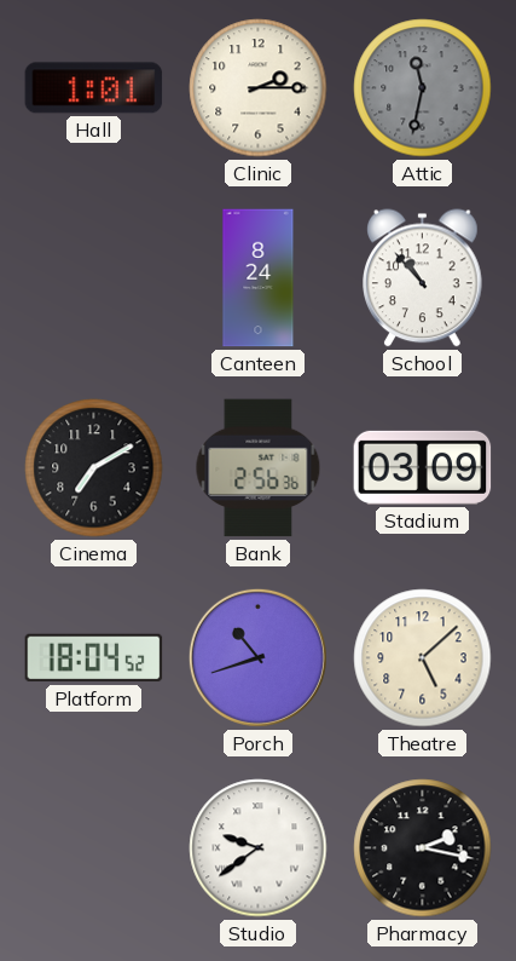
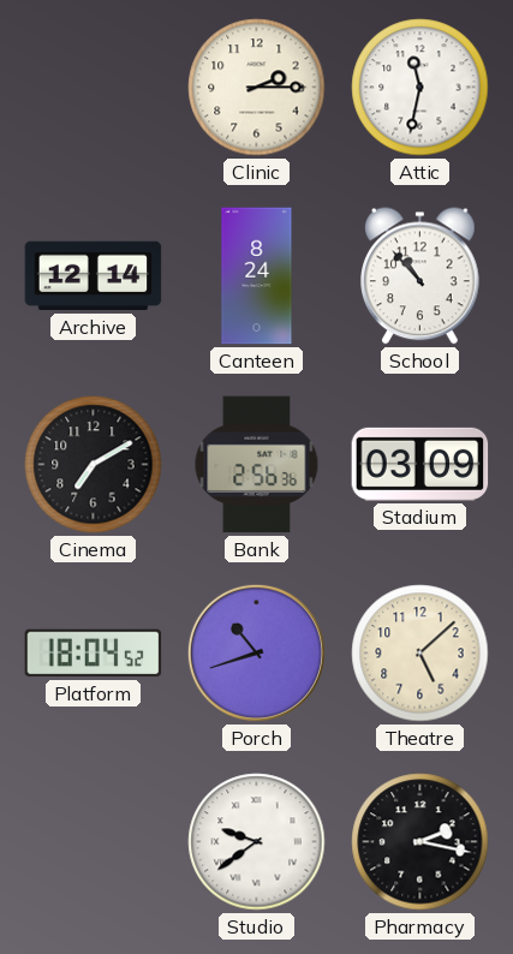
Hall: 1:01 -> none (94, 88)
Attic dial: grey -> white (420, 88)
Archive: none -> 12:14 (94, 276)
